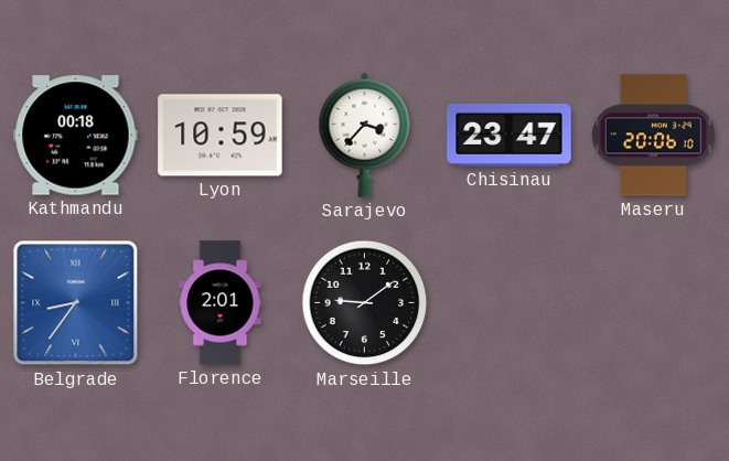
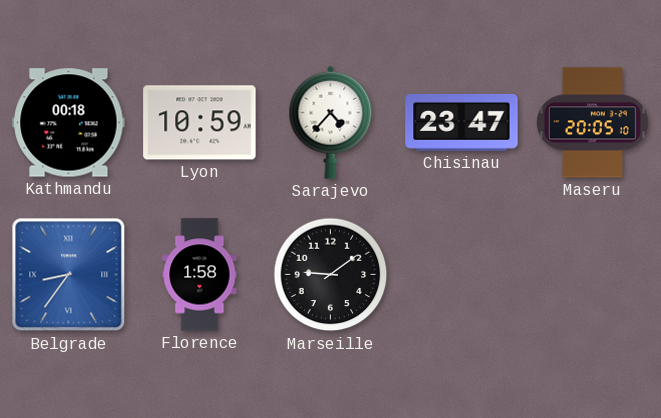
Sarajevo: 3:37 -> 4:37 (331, 122)
Maseru: 20:06 -> 20:05 (593, 123)
Florence: 2:01 -> 1:58 (200, 275)
